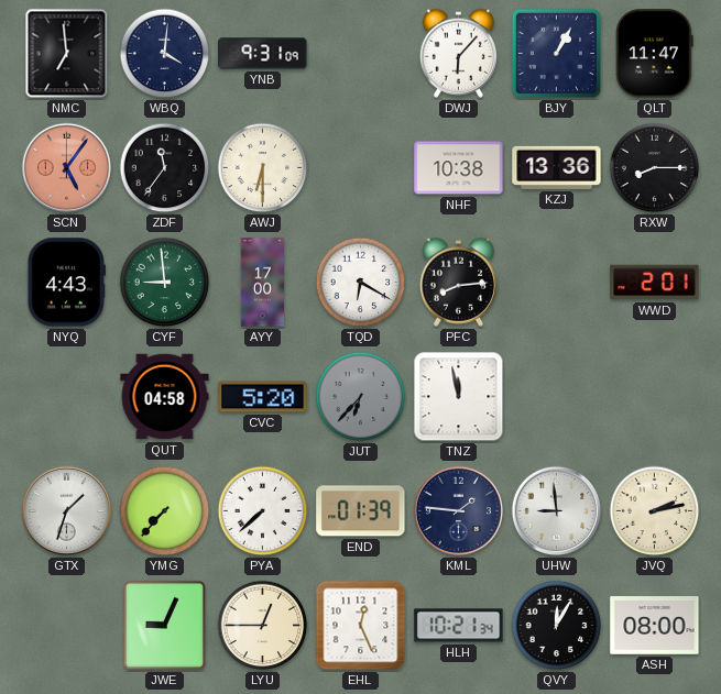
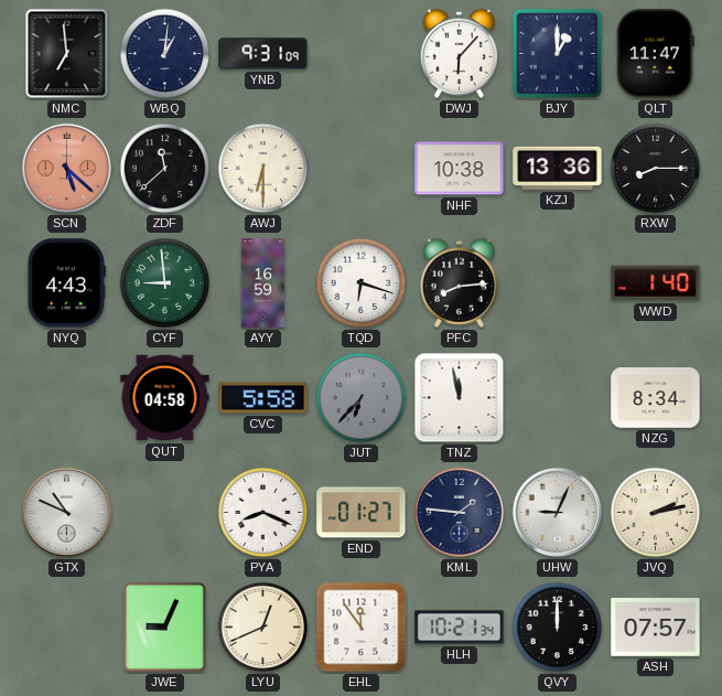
WBQ: 4:01 -> 1:01 (165, 54)
BJY: 1:05 -> 1:00 (557, 53)
SCN: 5:06 -> 5:22 (67, 169)
ZDF: 11:36 -> 11:38 (165, 169)
AYY: 17:00 -> 16:59 (263, 283)
TQD: 6:20 -> 6:18 (362, 283)
WWD: 2:01 -> 1:40 (656, 283)
CVC: 5:20 -> 5:58 (263, 398)
NZG: none -> 8:34 (656, 398)
GTX: 1:33 -> 10:49 (67, 513)
YMG: 7:37 -> none (165, 511)
PYA: 7:38 -> 8:19 (263, 513)
END: 01:39 -> 01:27 (362, 513)
UHW: 8:59 -> 9:04 (558, 513)
LYU: 12:45 -> 12:41 (263, 628)
EHL: 12:26 -> 11:54 (362, 628)
QVY: 12:05 -> 12:00 (558, 628)
ASH: 08:00 -> 07:57 (656, 628)
